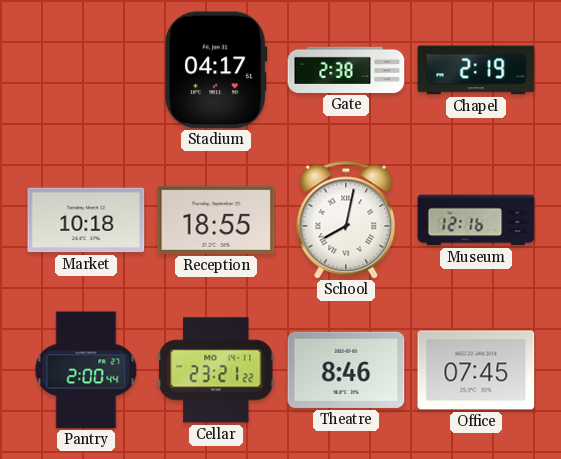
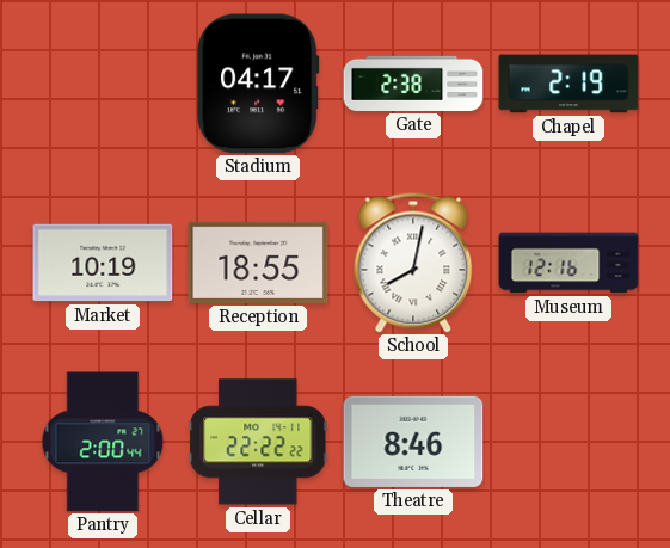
Market: 10:18 -> 10:19 (103, 263)
Cellar: 23:21 -> 22:22 (259, 442)
Office: 07:45 -> none (476, 370)
